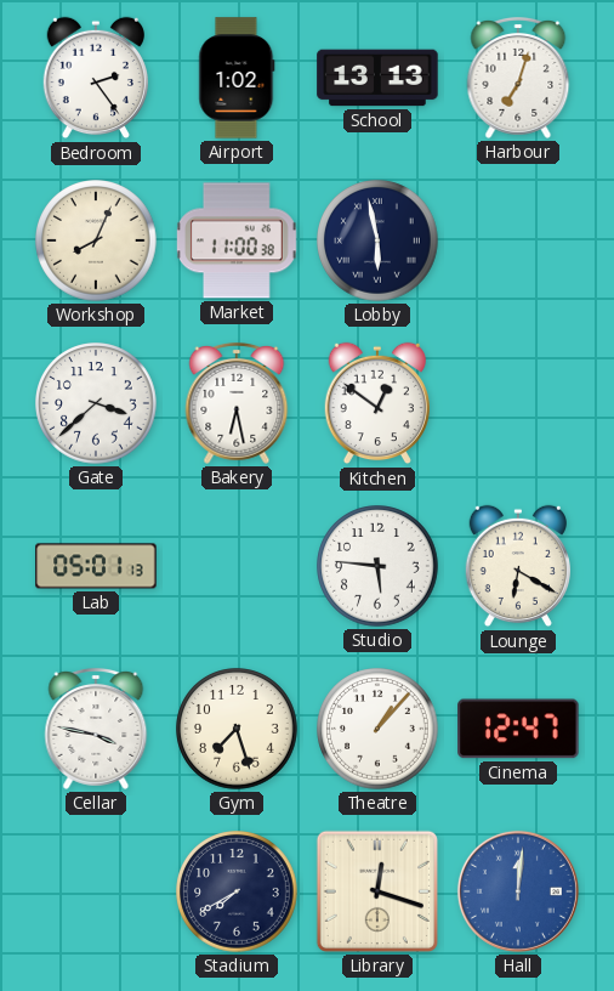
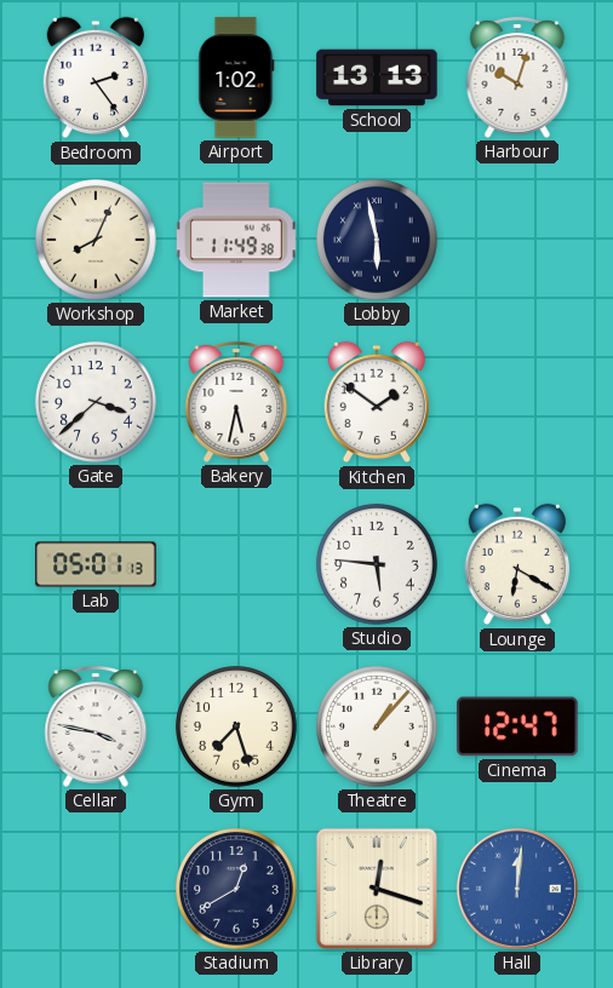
Harbour: 7:03 -> 10:03 (517, 77)
Market: 11:00 -> 11:49 (236, 240)
Bakery: 6:28 -> 5:32 (236, 402)
Kitchen: 12:51 -> 1:51 (376, 402)
Stadium: 7:40 -> 12:40 (236, 889)
